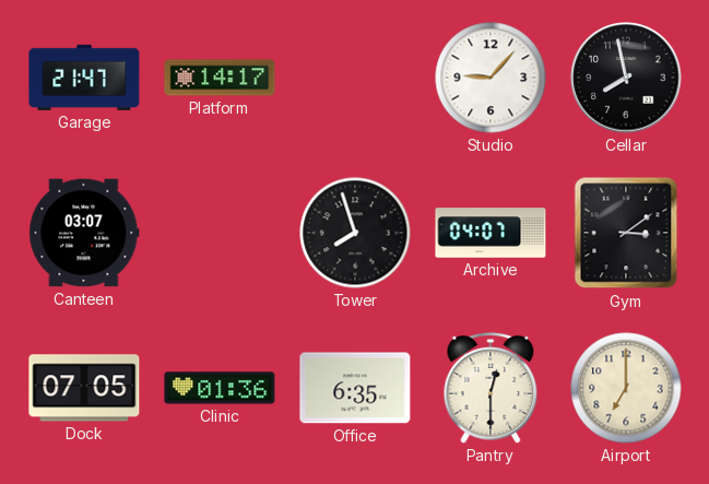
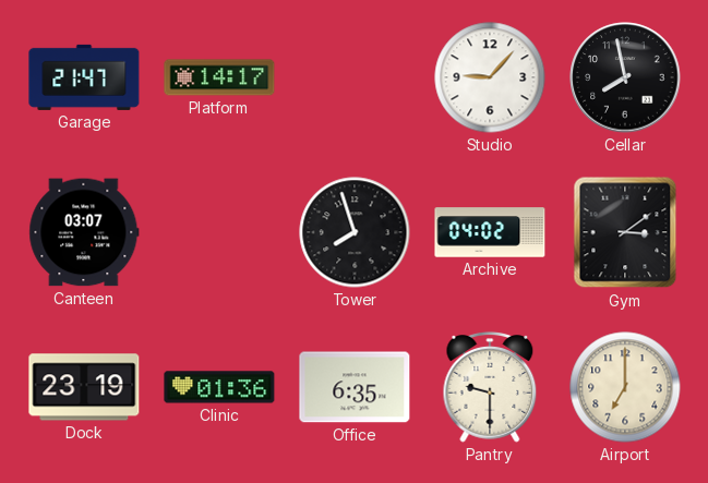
Archive: 04:07 -> 04:02 (490, 232)
Dock: 07:05 -> 23:19 (84, 387)
Pantry: 12:30 -> 9:30 (490, 387)
